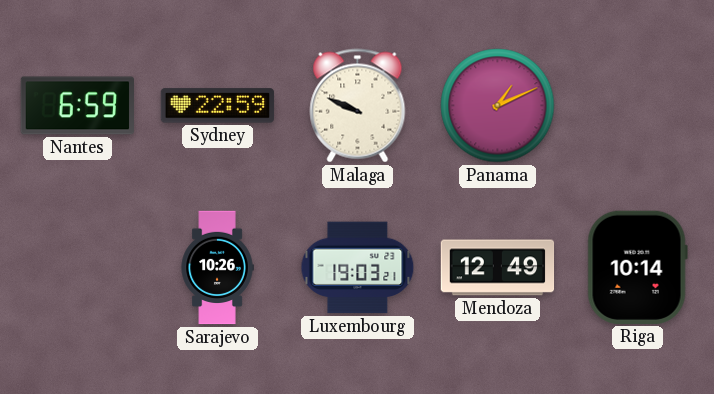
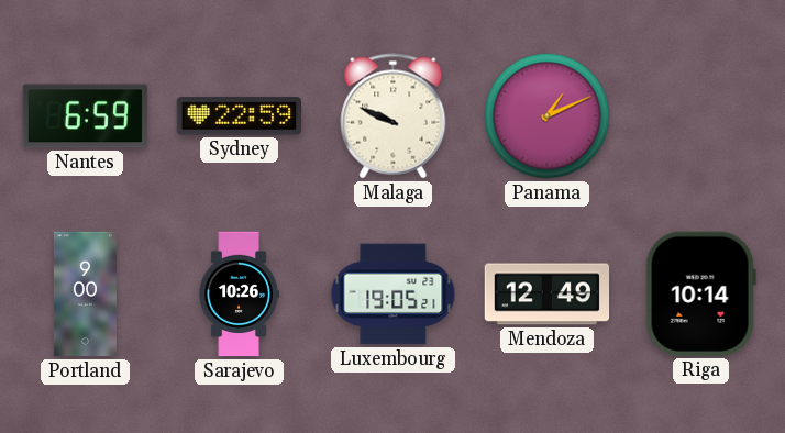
Portland: none -> 9:00 (85, 295)
Luxembourg: 19:03 -> 19:05 (394, 295)
